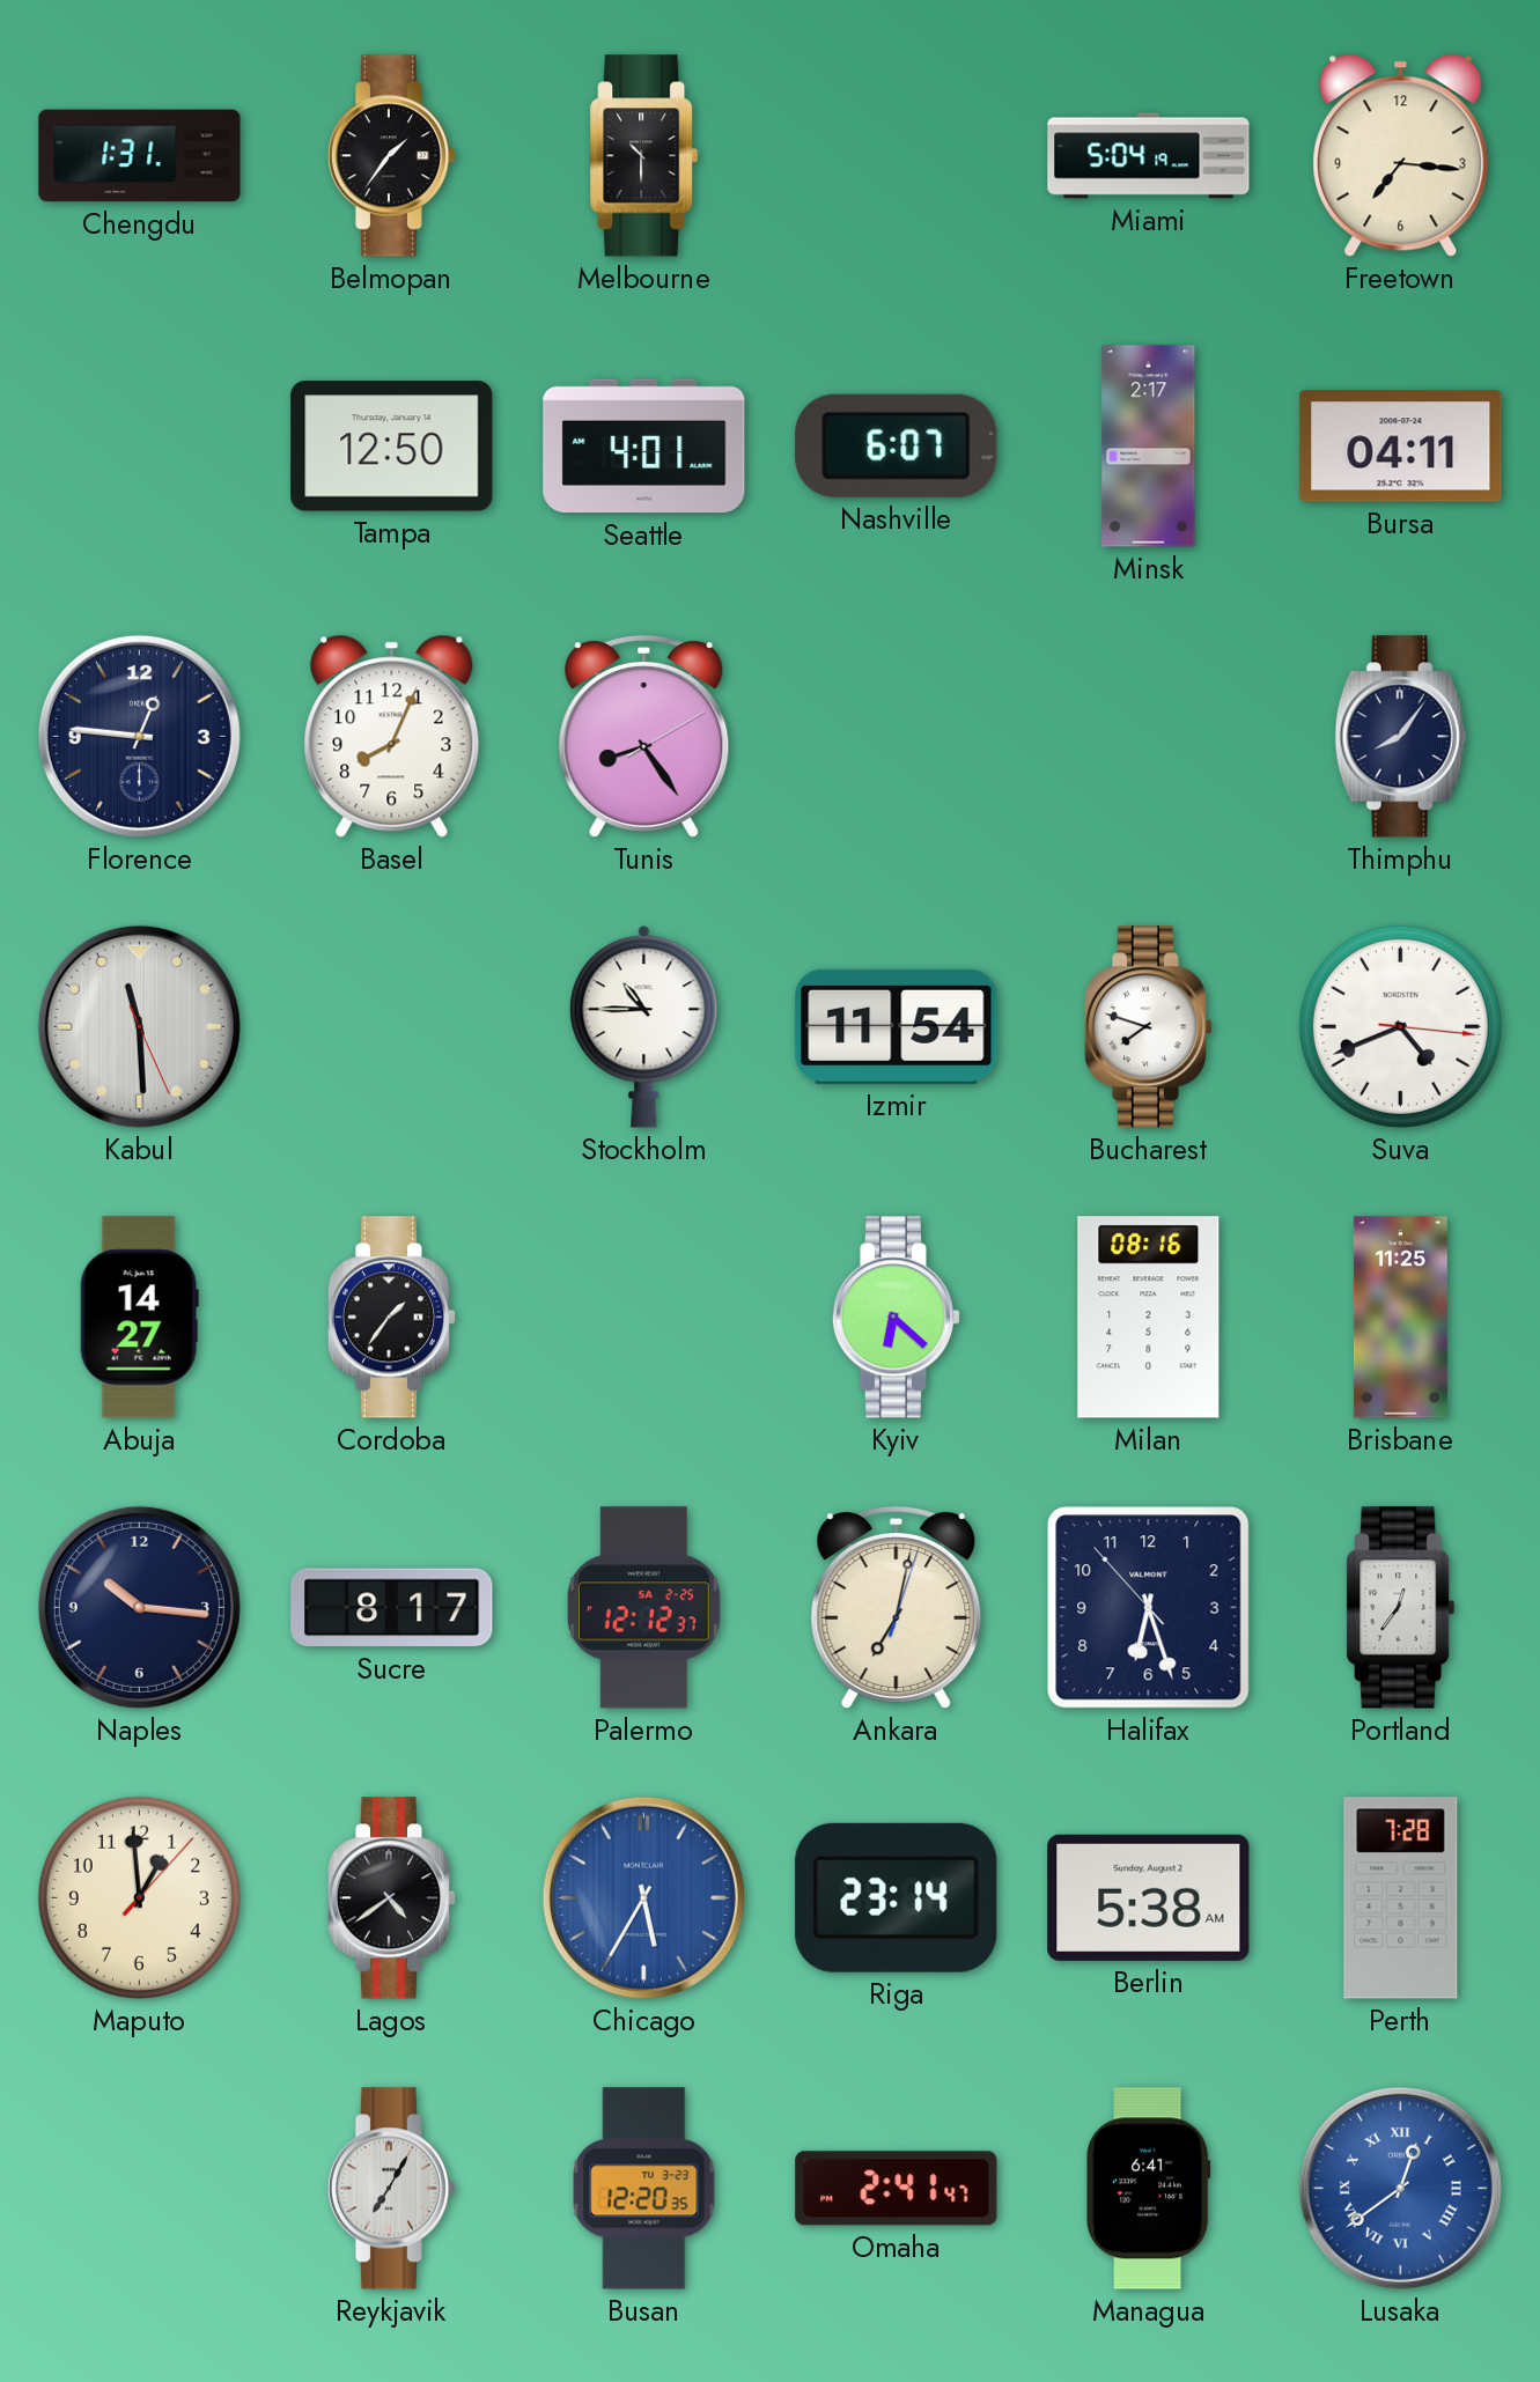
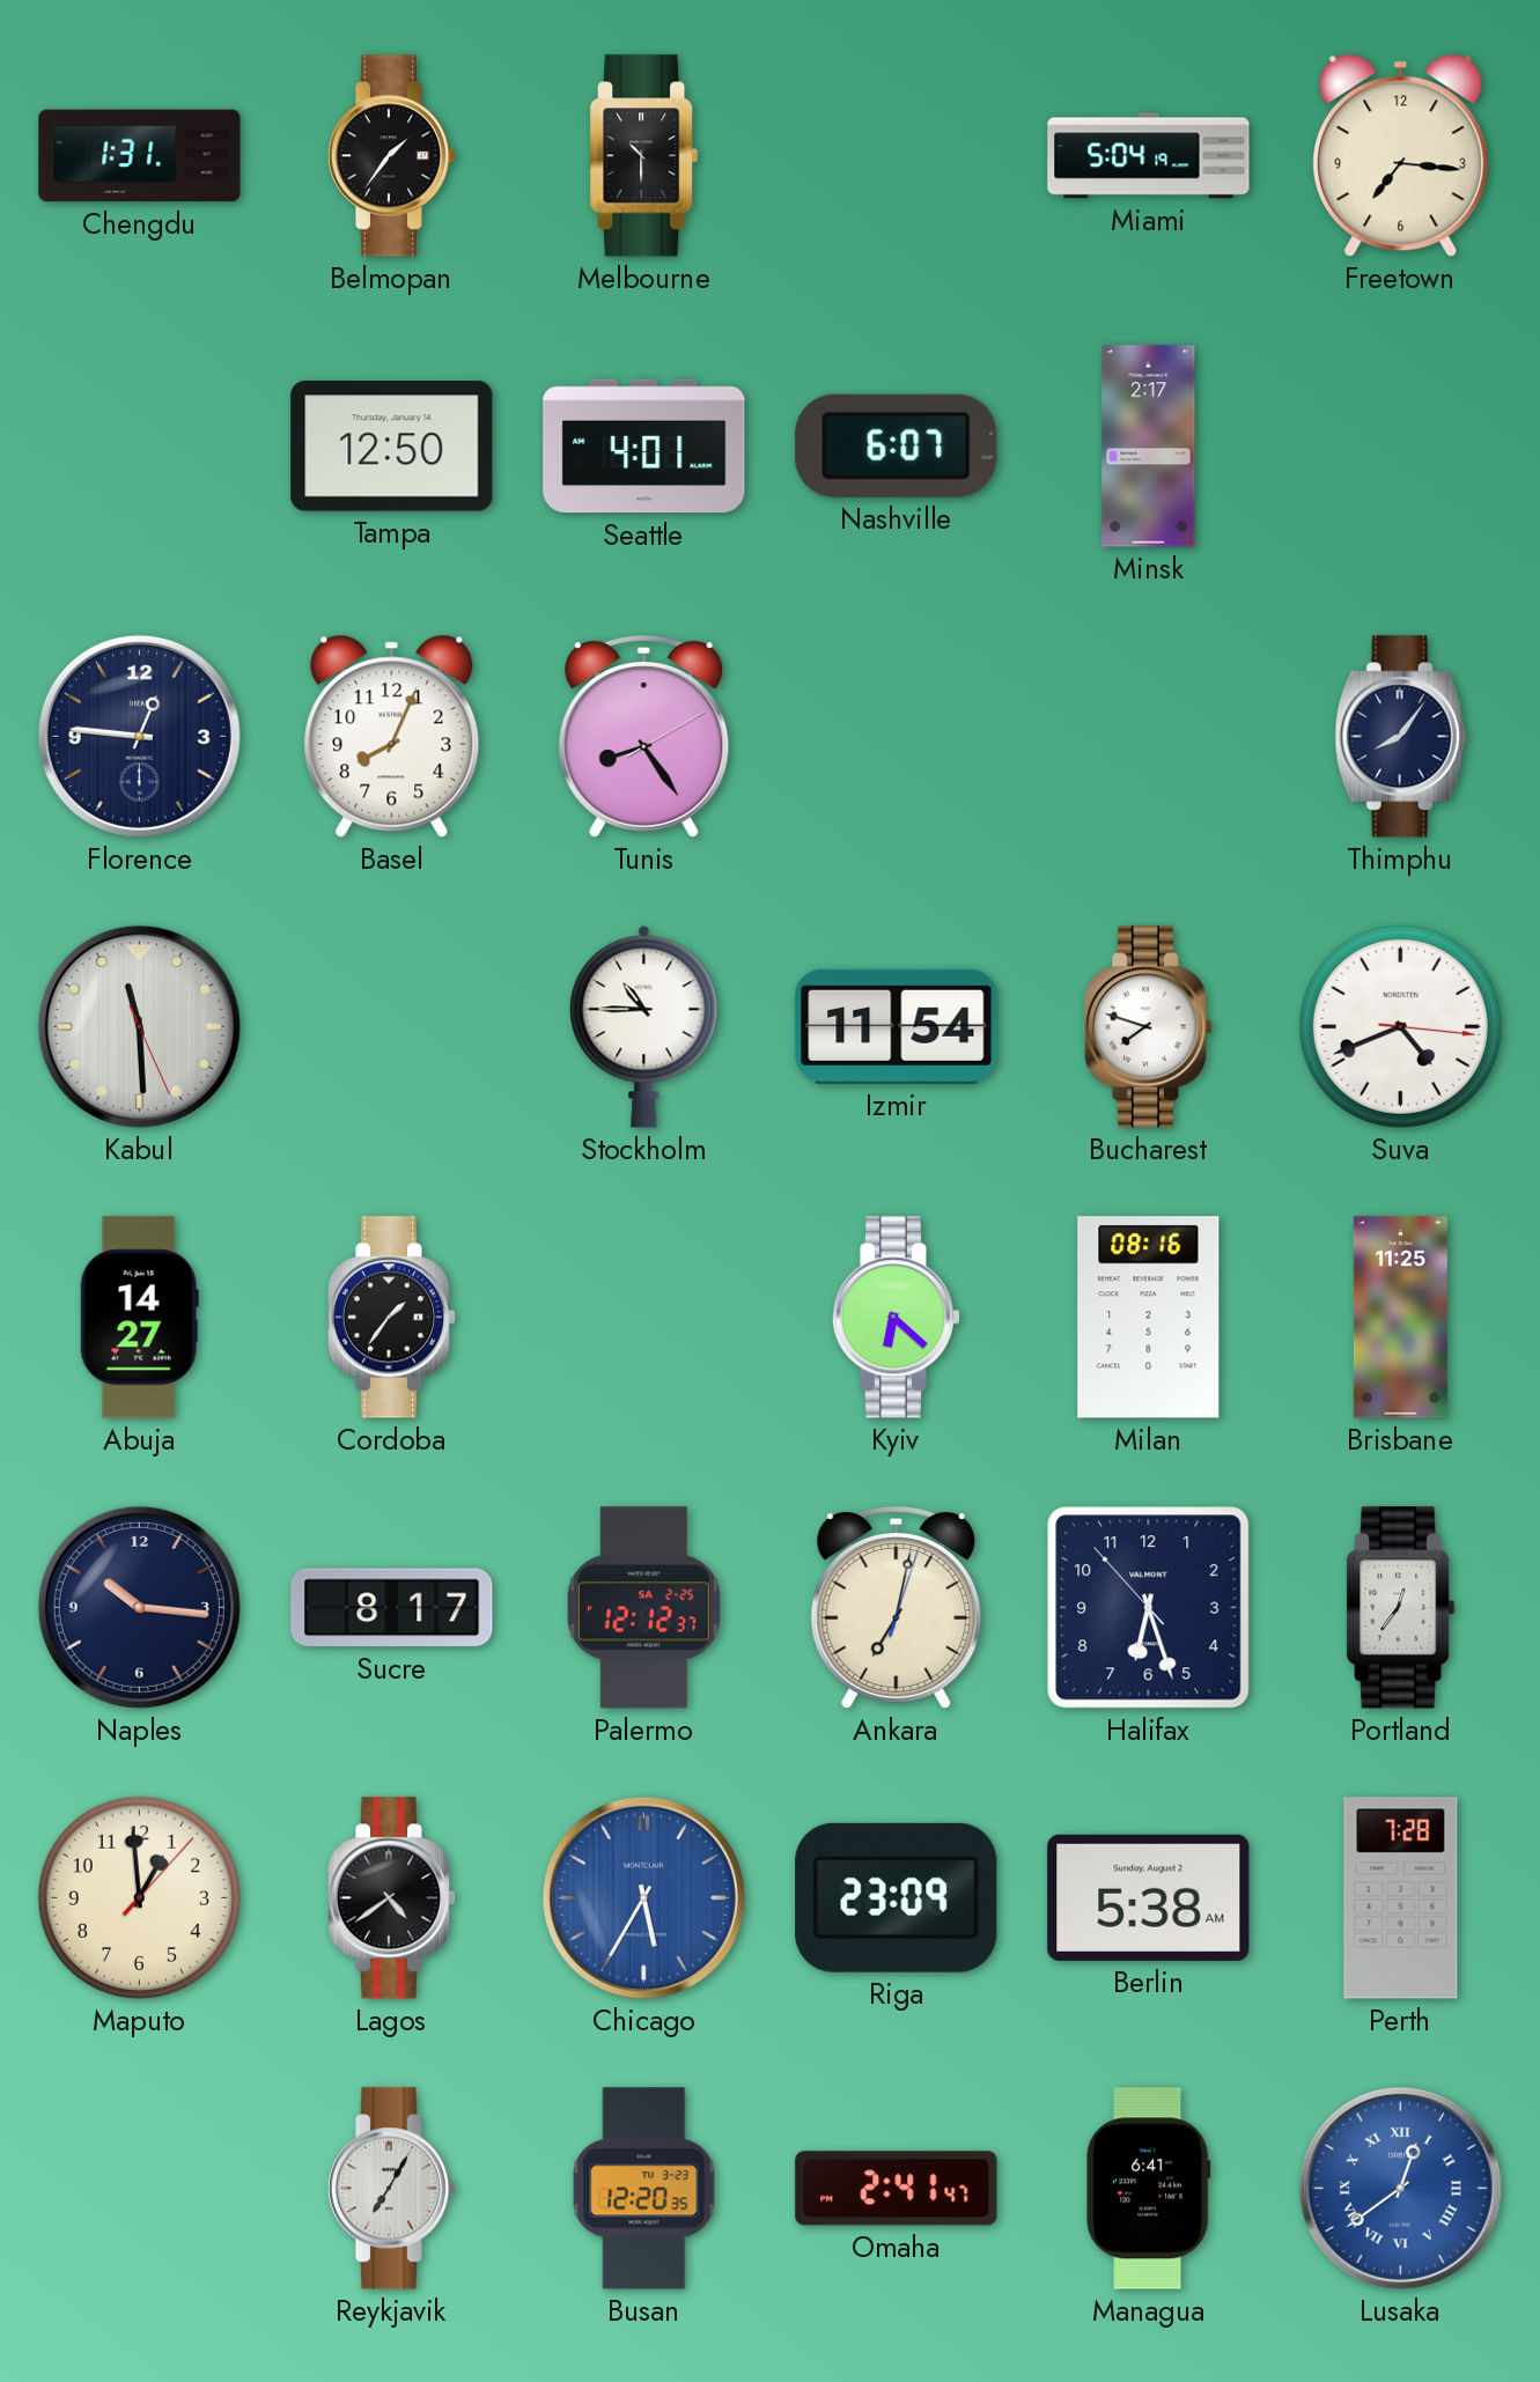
Bursa: 04:11 -> none (1401, 447)
Riga: 23:14 -> 23:09 (897, 1897)
